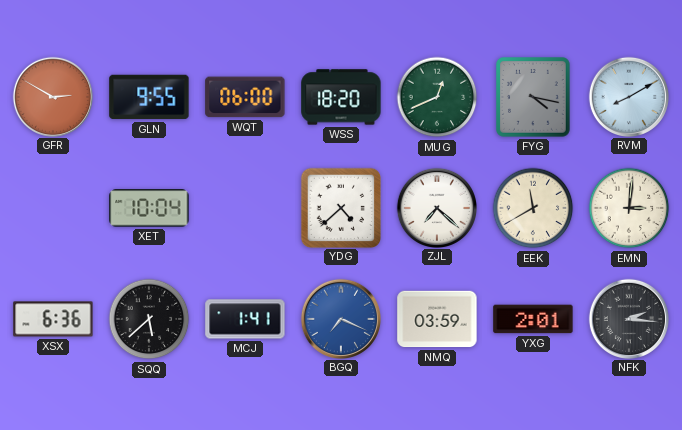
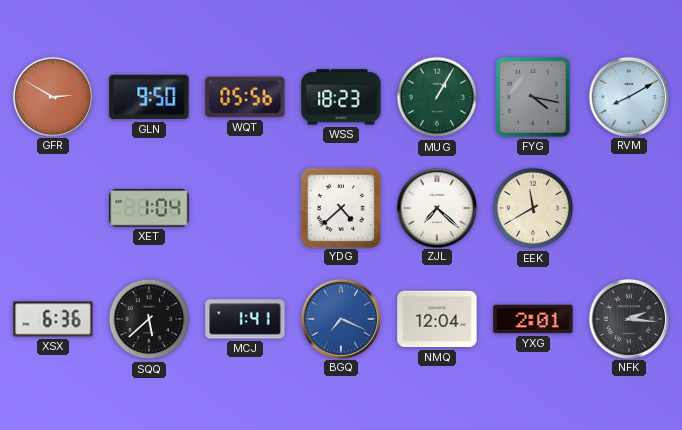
GLN: 9:55 -> 9:50 (149, 97)
WQT: 06:00 -> 05:56 (245, 97)
WSS: 18:20 -> 18:23 (341, 97)
MUG: 12:41 -> 1:05 (437, 97)
XET: 10:04 -> 1:04 (149, 208)
EMN: 3:01 -> none (629, 208)
NMQ: 03:59 -> 12:04 (437, 319)
